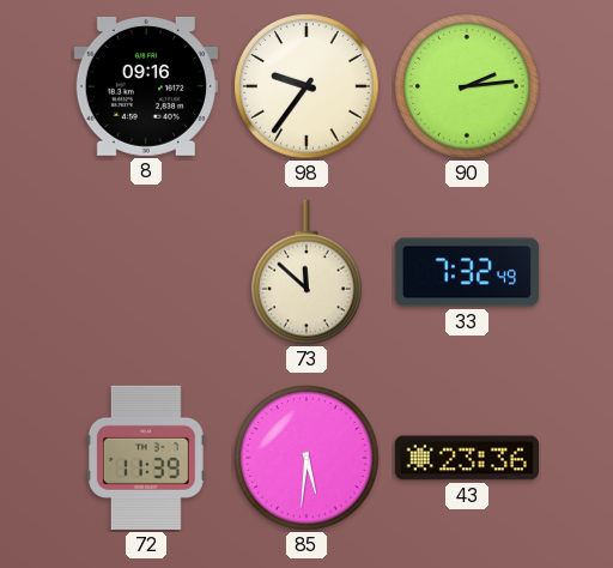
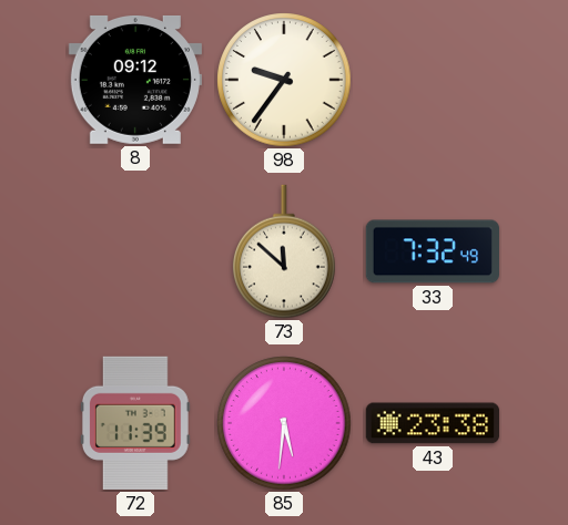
8: 09:16 -> 09:12 (135, 80)
90: 2:14 -> none (467, 86)
43: 23:36 -> 23:38 (433, 423)
